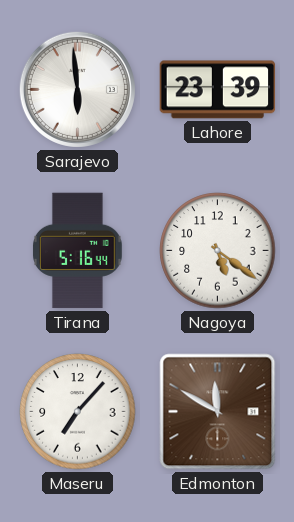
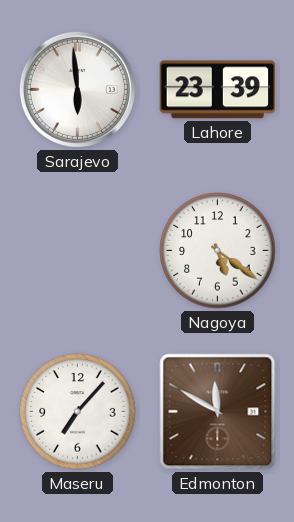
Tirana: 5:16 -> none (78, 251)
